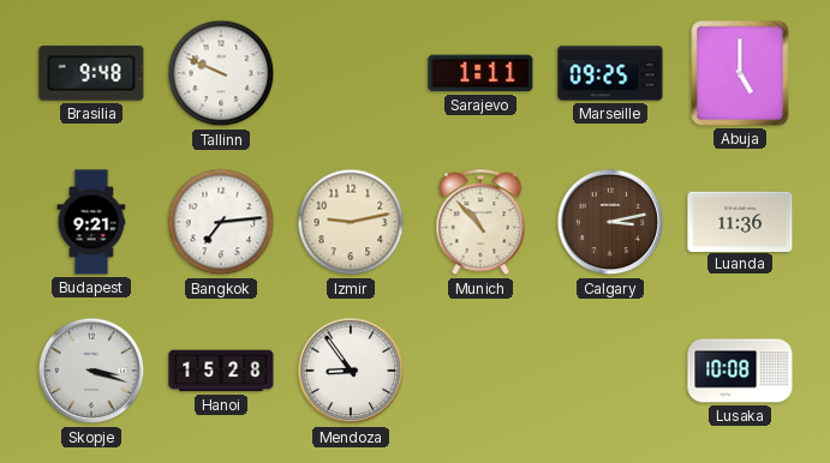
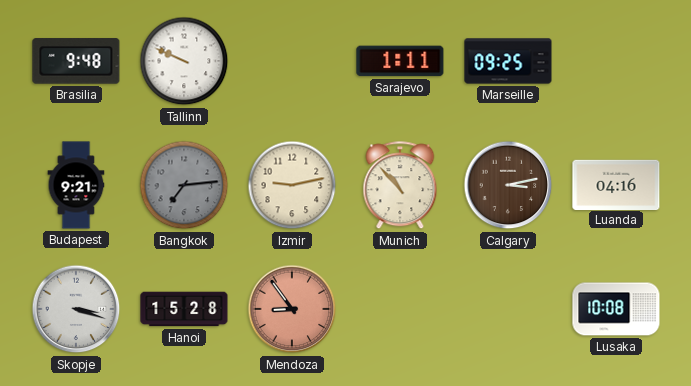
Abuja: 5:00 -> none (740, 73)
Bangkok dial: white -> grey (184, 185)
Luanda: 11:36 -> 04:16 (616, 184)
Mendoza dial: white -> salmon (292, 309)
